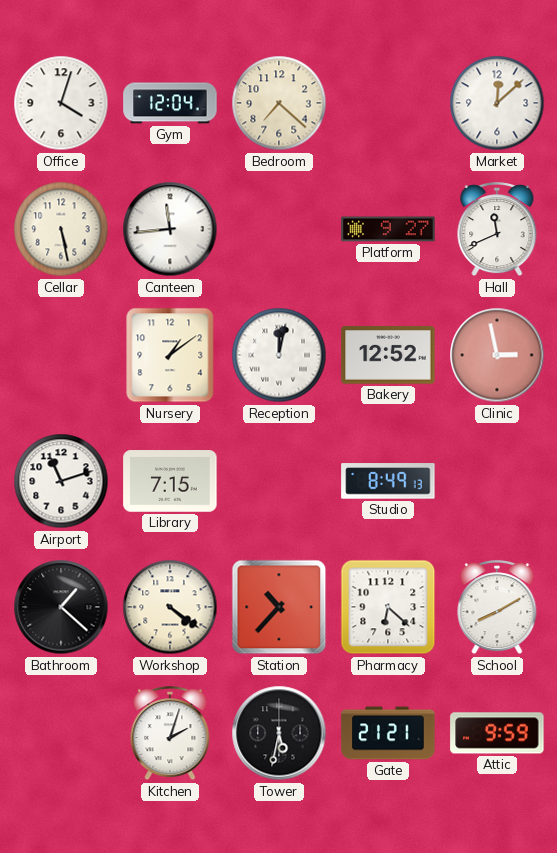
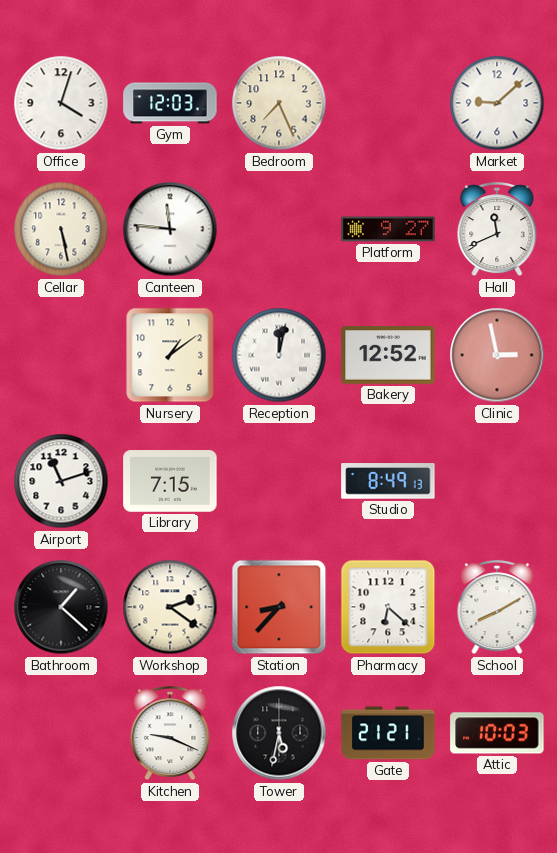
Gym: 12:04 -> 12:03 (170, 103)
Bedroom: 7:22 -> 7:26 (279, 103)
Market: 12:08 -> 9:08 (497, 103)
Canteen: 11:44 -> 11:46 (170, 229)
Workshop: 4:21 -> 2:21 (170, 607)
Station: 10:37 -> 8:37 (279, 607)
Kitchen: 2:03 -> 9:19 (170, 734)
Attic: 9:59 -> 10:03 (497, 733)
